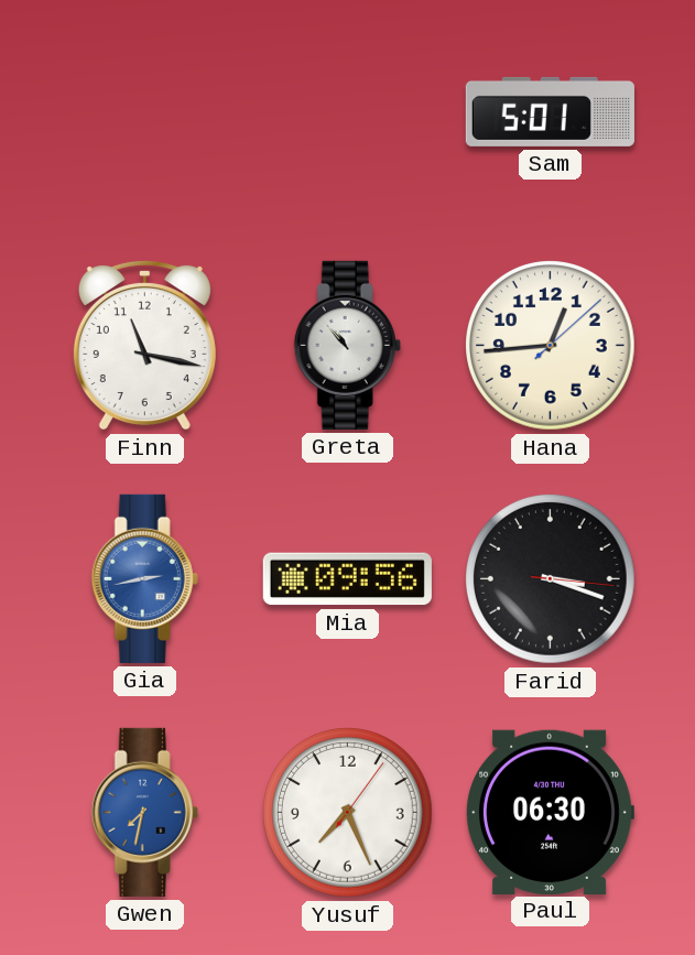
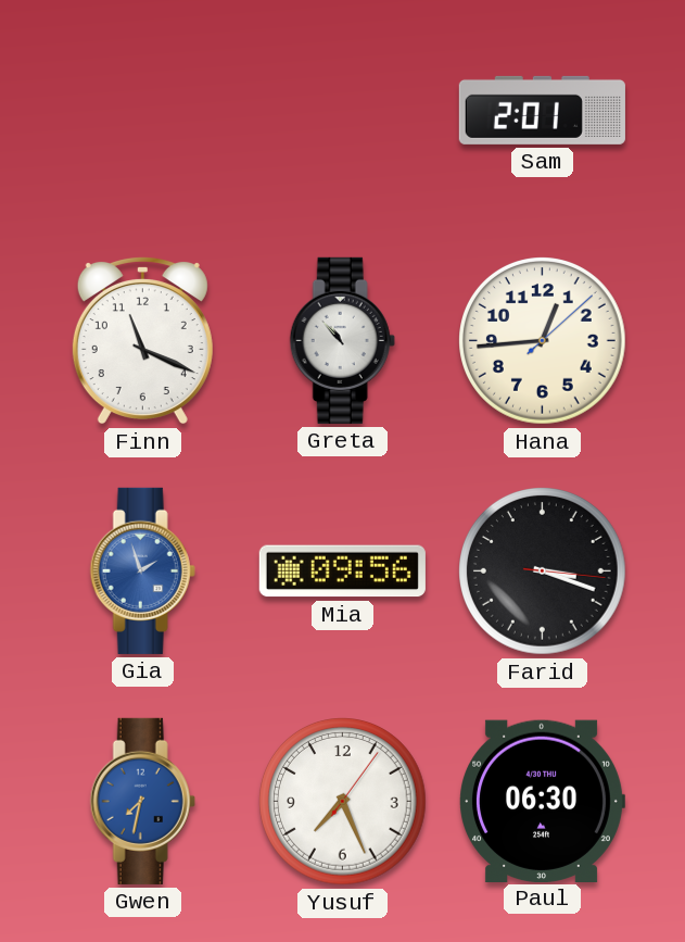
Sam: 5:01 -> 2:01 (542, 110)
Finn: 11:17 -> 11:19 (142, 340)
Gia: 2:43 -> 1:57 (142, 570)
